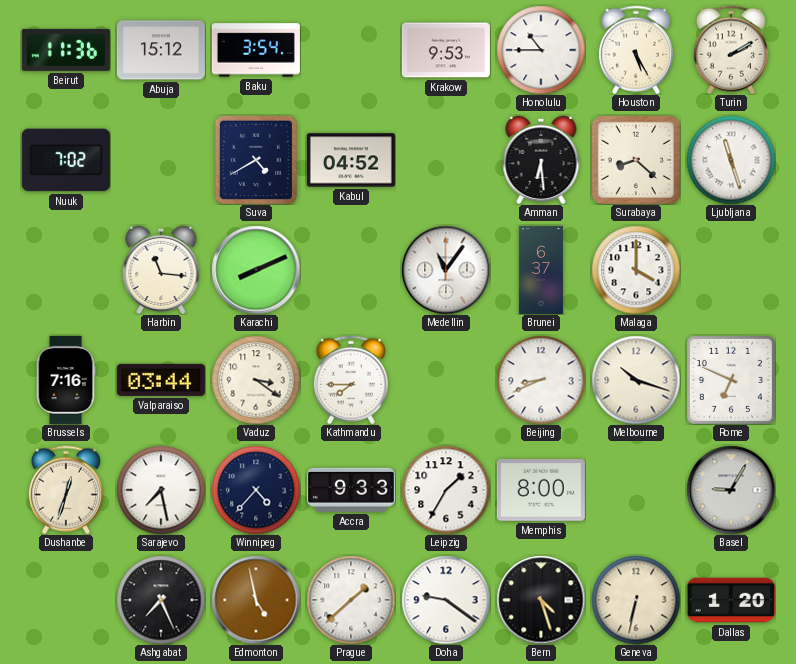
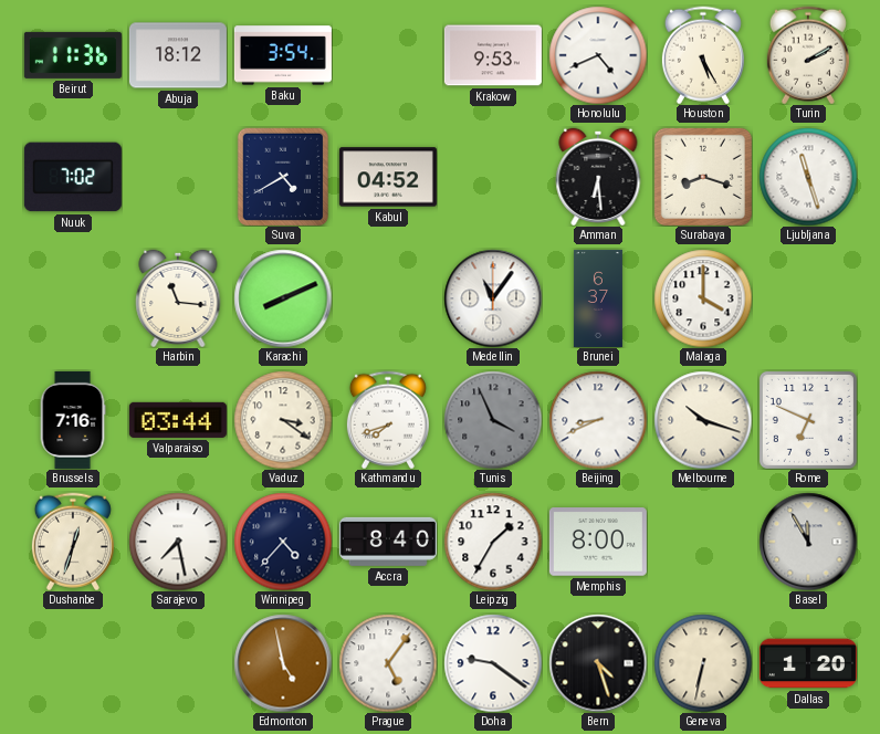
Abuja: 15:12 -> 18:12 (178, 55)
Honolulu: 10:45 -> 4:41 (598, 55)
Surabaya: 8:22 -> 8:18 (703, 177)
Kathmandu: 7:45 -> 7:42 (388, 420)
Tunis: none -> 3:56 (493, 420)
Accra: 9:33 -> 8:40 (388, 542)
Basel: 9:05 -> 11:55 (808, 542)
Ashgabat: 7:26 -> none (161, 600)
Prague: 1:38 -> 5:06 (388, 663)
